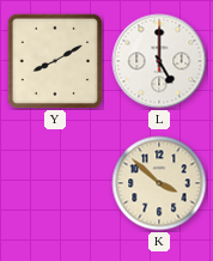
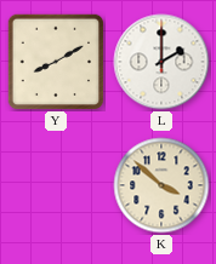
L: 5:00 -> 2:00 (161, 62)
